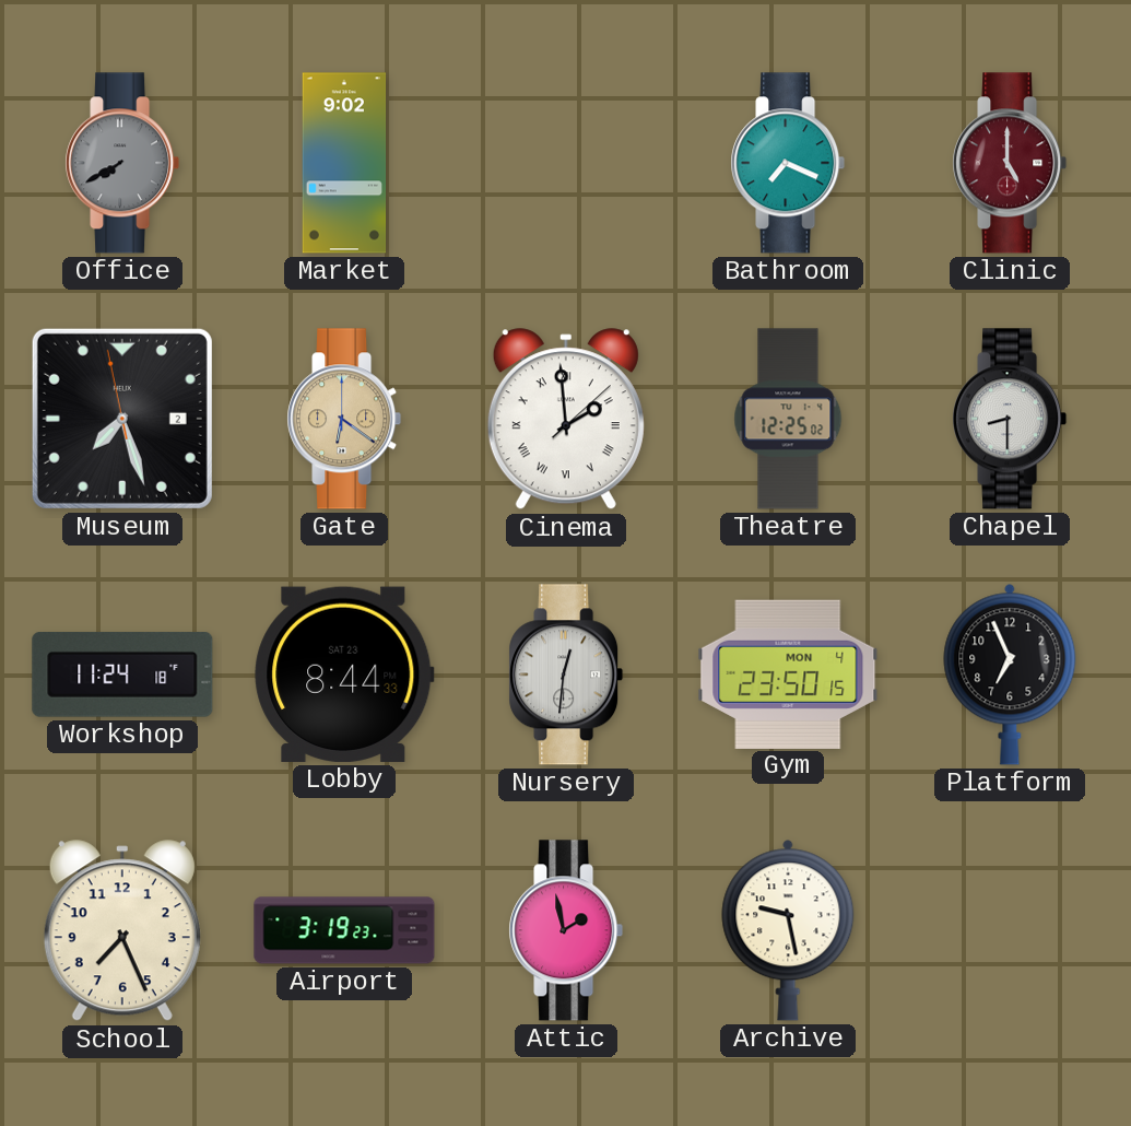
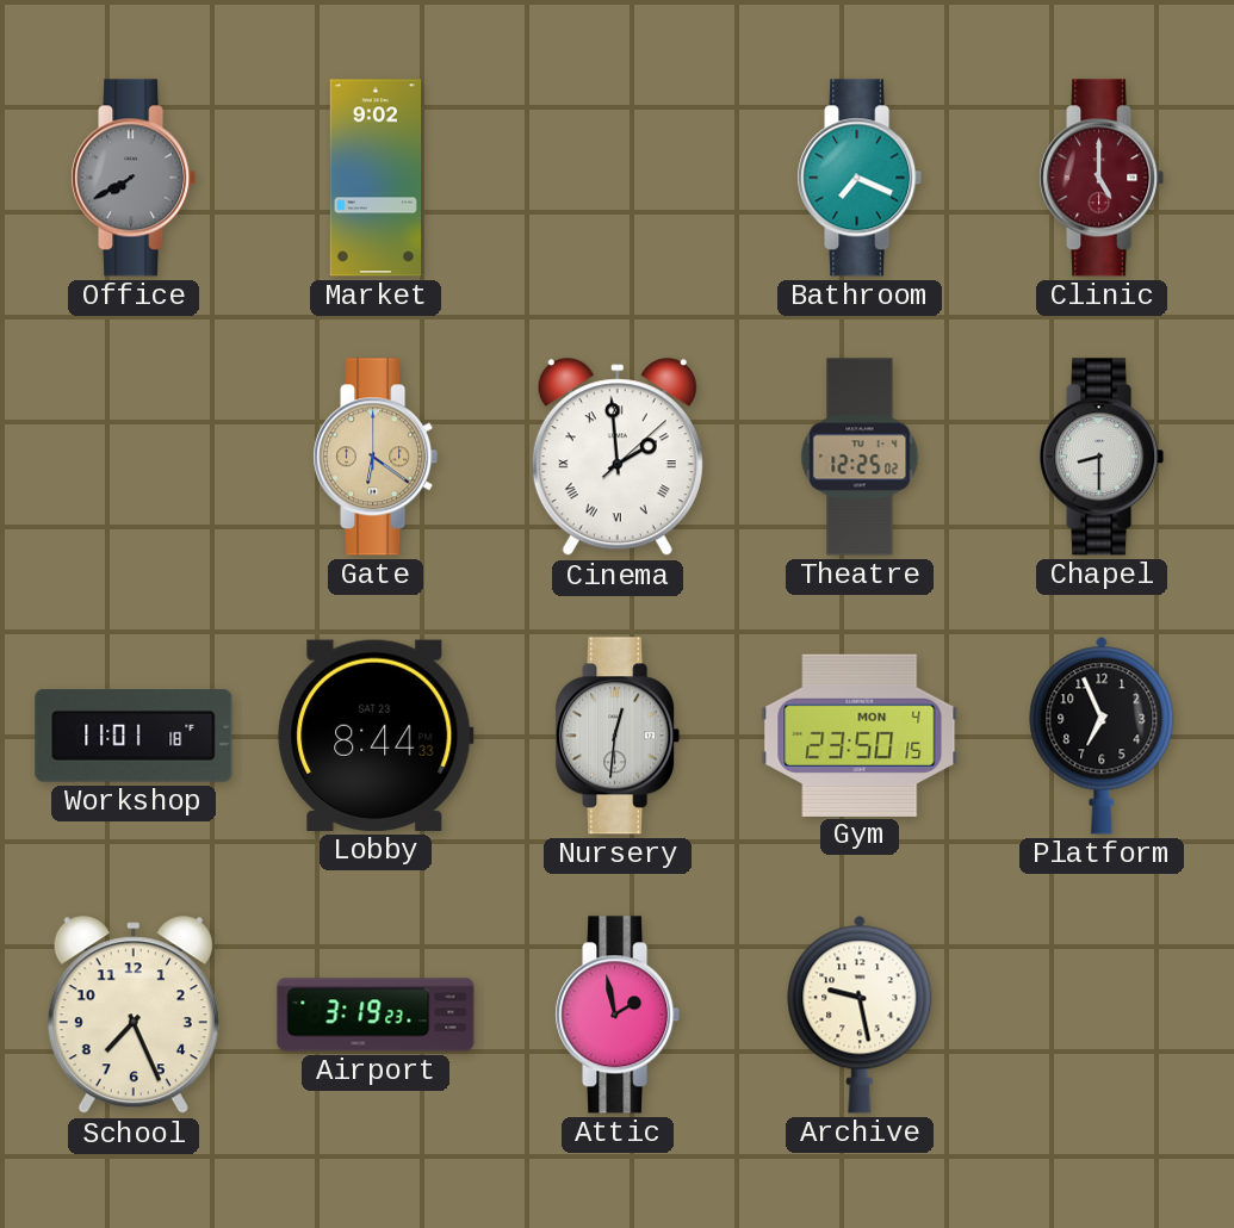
Museum: 7:26 -> none (122, 419)
Workshop: 11:24 -> 11:01 (134, 737)
